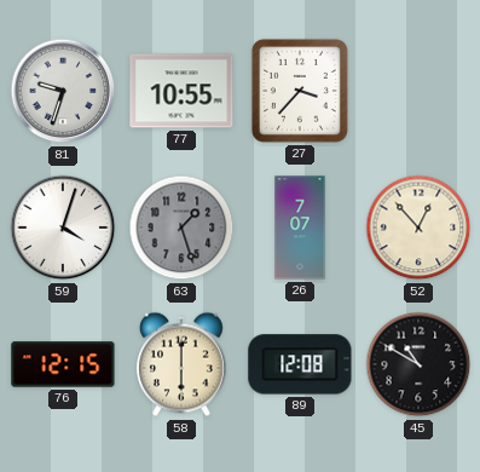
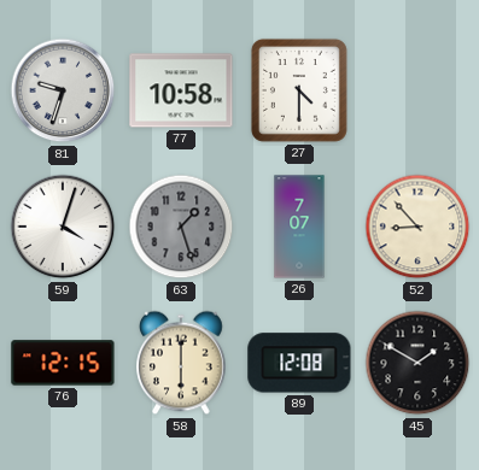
77: 10:55 -> 10:58 (181, 90)
27: 3:37 -> 4:30 (299, 90)
52: 12:53 -> 8:53 (417, 227)
45: 10:50 -> 1:50 (417, 363)
